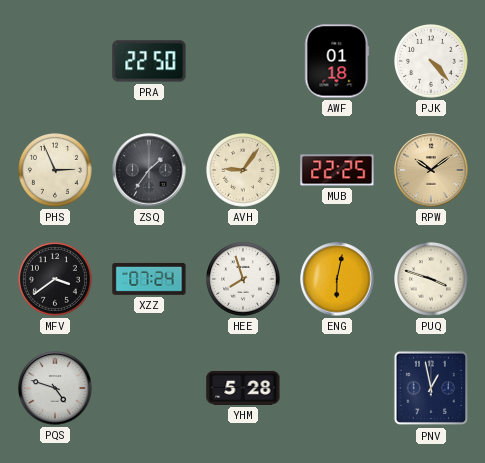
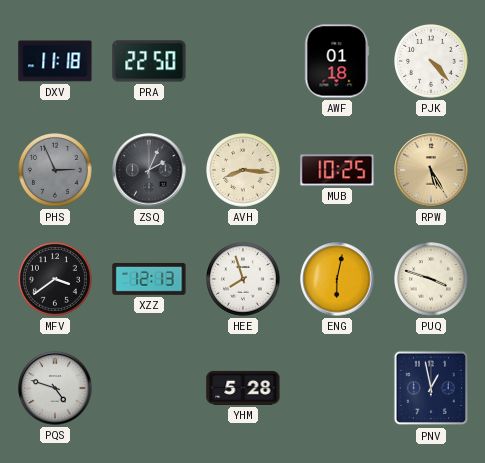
DXV: none -> 11:18 (55, 61)
PHS dial: cream -> grey (56, 171)
ZSQ: 1:36 -> 2:04 (149, 170)
AVH: 9:06 -> 8:16 (244, 171)
MUB: 22:25 -> 10:25 (337, 170)
RPW: 10:09 -> 5:25 (431, 170)
XZZ: 07:24 -> 12:13 (149, 279)
